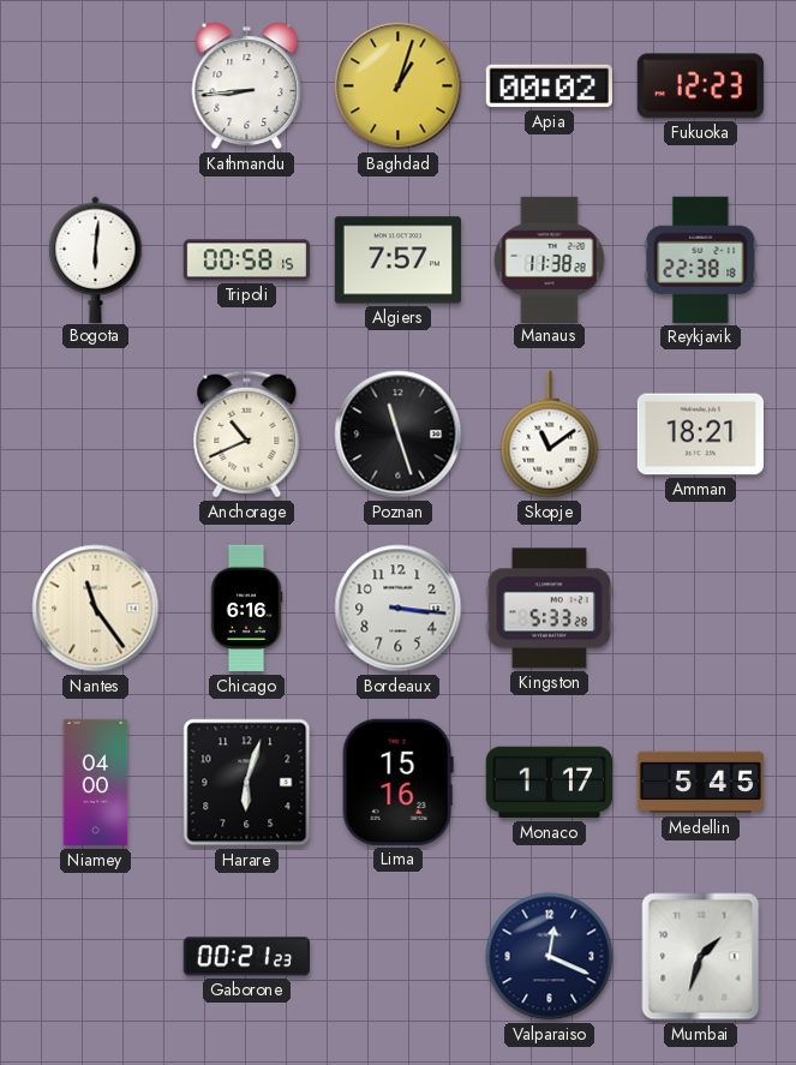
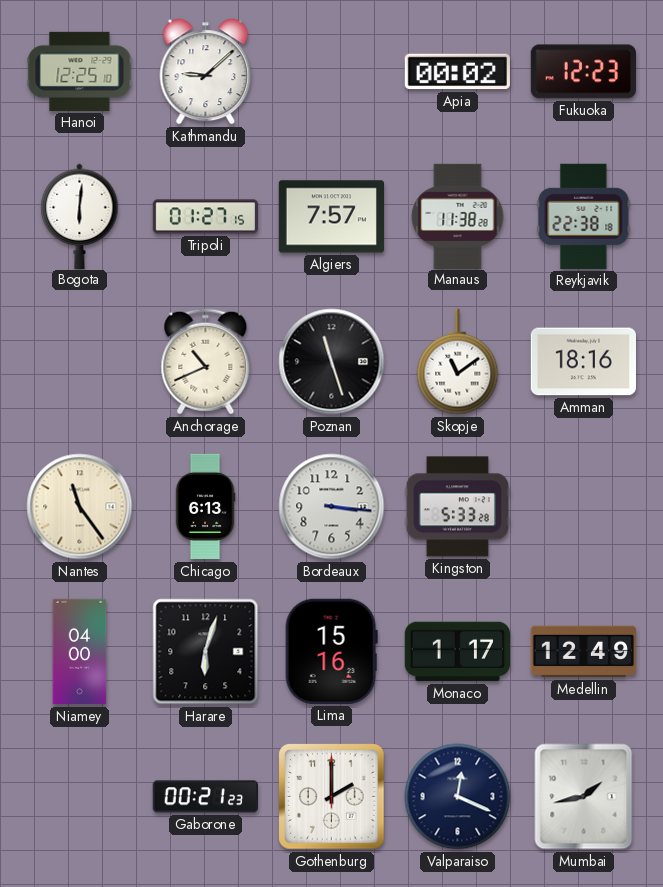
Hanoi: none -> 12:25 (80, 71)
Kathmandu: 8:44 -> 9:08 (206, 72)
Baghdad: 1:03 -> none (399, 86)
Tripoli: 00:58 -> 01:27 (206, 217)
Amman: 18:21 -> 18:16 (583, 362)
Chicago: 6:16 -> 6:13 (205, 507)
Medellin: 5:45 -> 12:49 (584, 652)
Gothenburg: none -> 2:00 (332, 797)
Mumbai: 1:33 -> 1:43 (584, 797)
